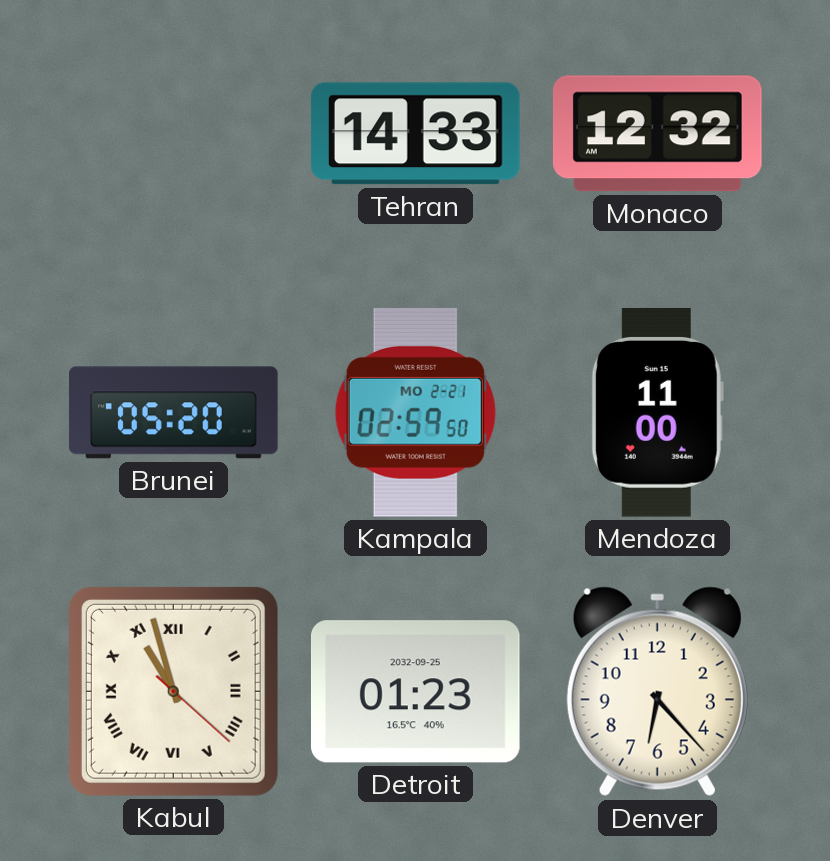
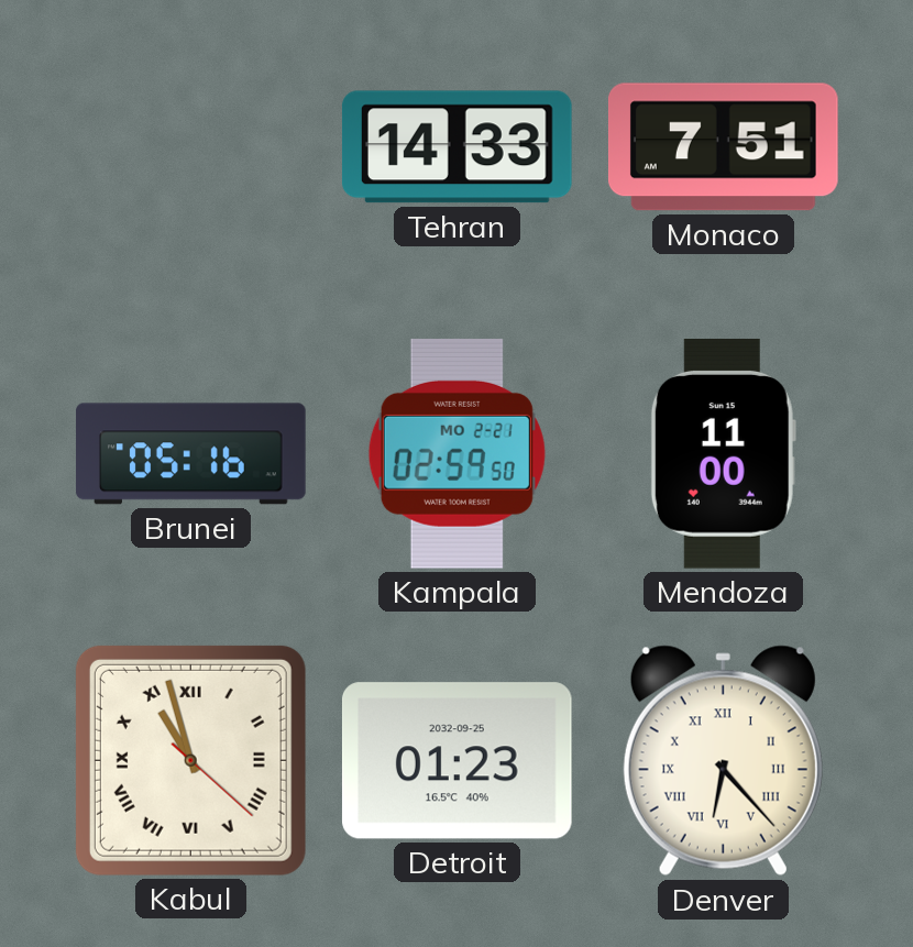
Monaco: 12:32 -> 7:51 (723, 147)
Brunei: 05:20 -> 05:16 (191, 454)
Denver numerals: Arabic -> Roman (723, 761)
